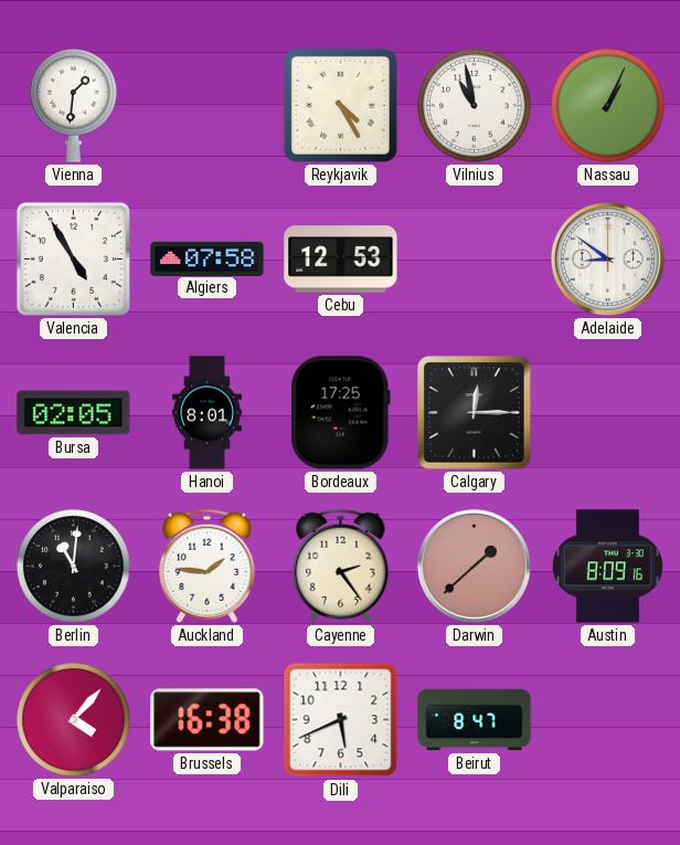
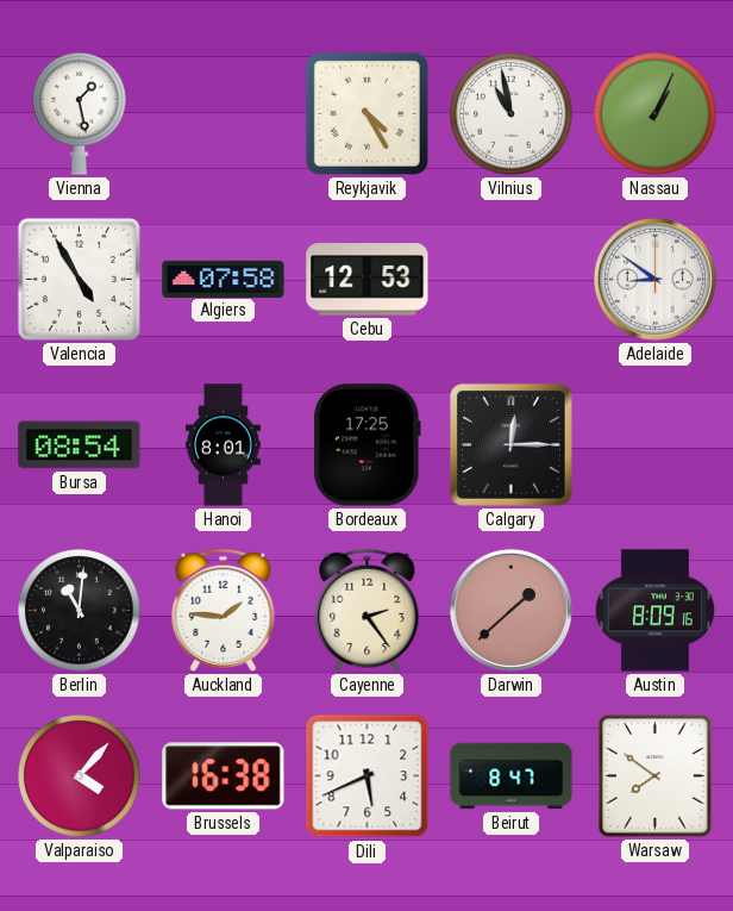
Vienna: 1:31 -> 1:28 (80, 113)
Bursa: 02:05 -> 08:54 (80, 445)
Warsaw: none -> 7:51 (656, 776)
